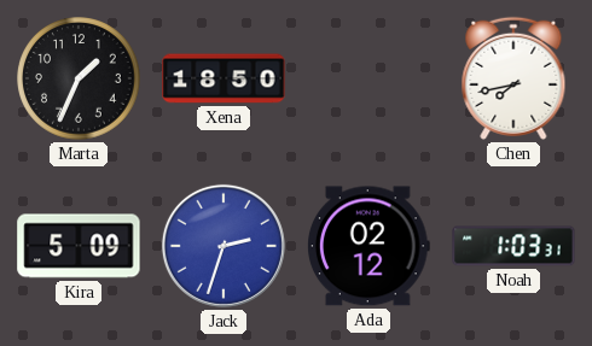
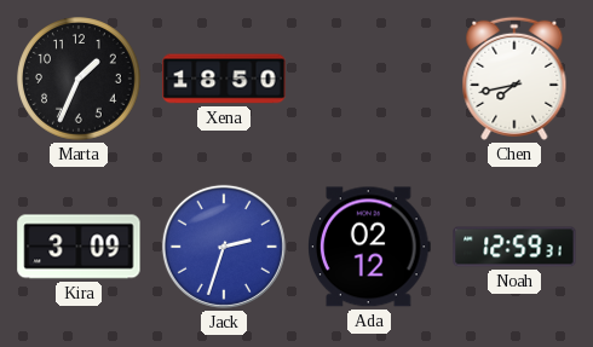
Kira: 5:09 -> 3:09 (79, 247)
Noah: 1:03 -> 12:59 (514, 247)
